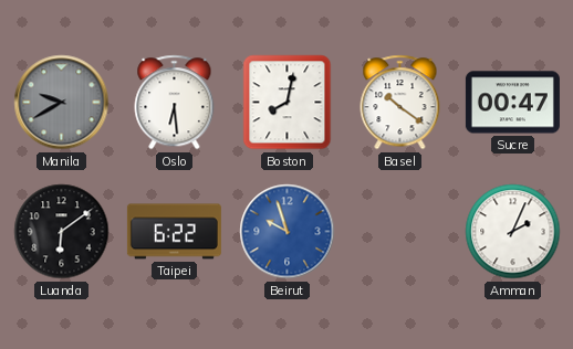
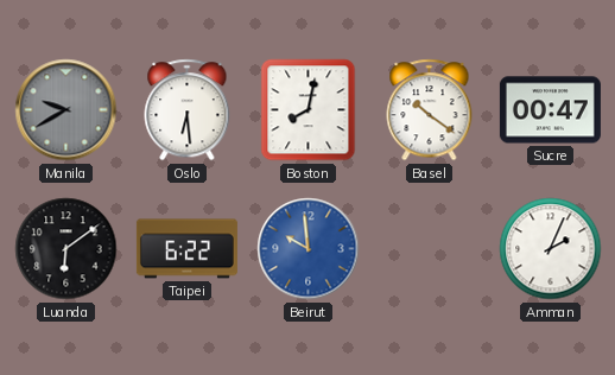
Beirut: 9:57 -> 9:59 (309, 249)
